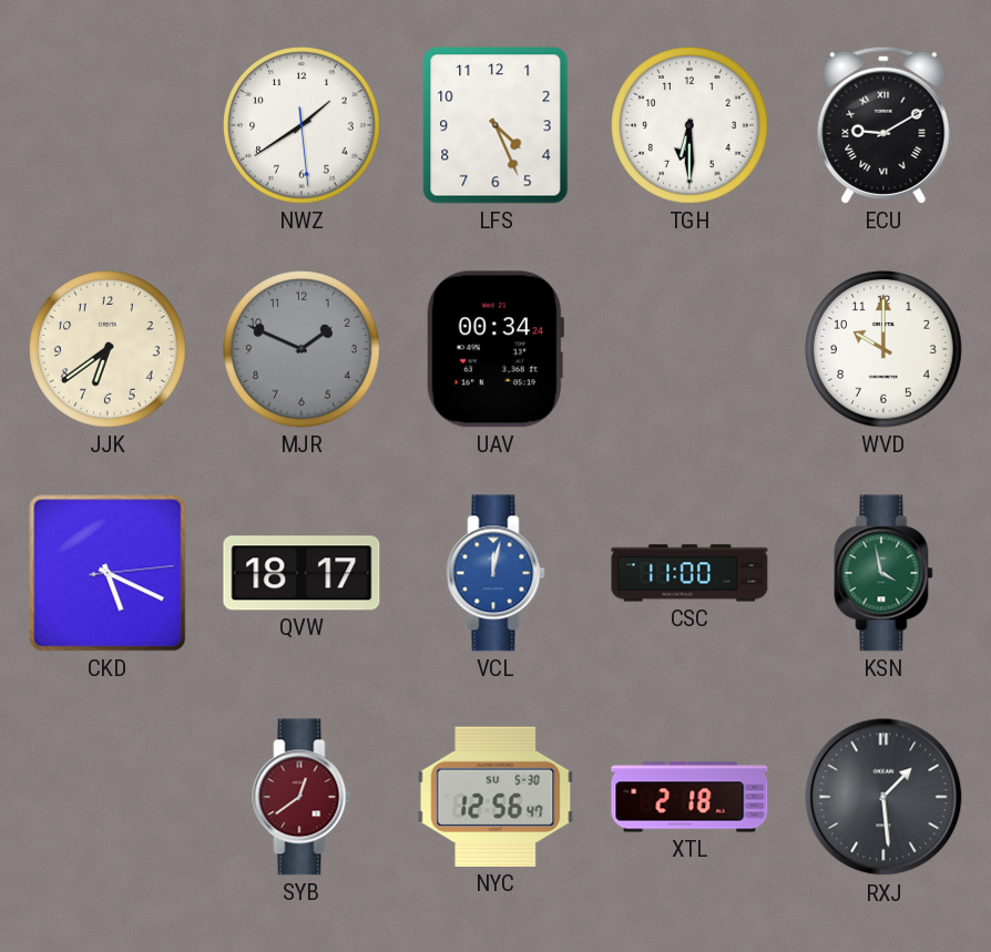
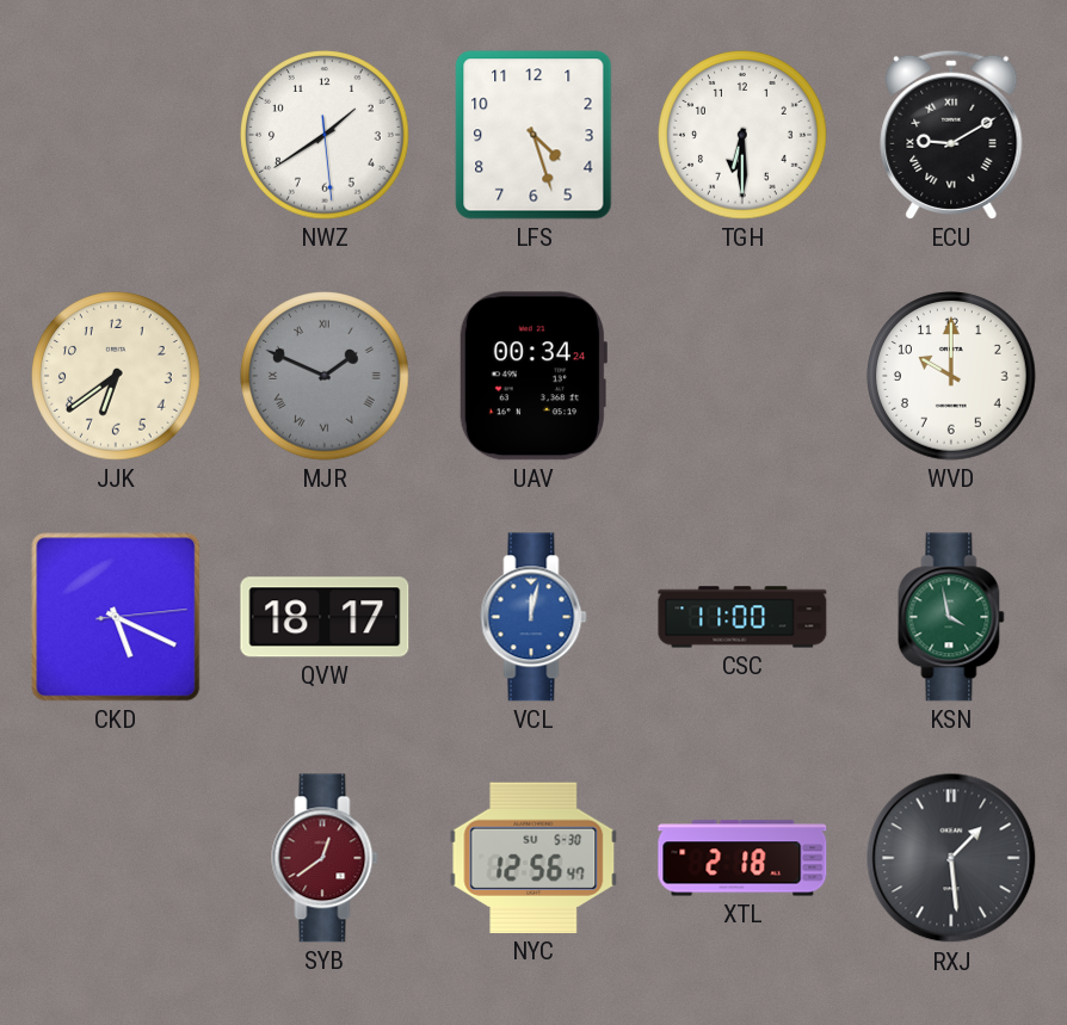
LFS: 4:26 -> 4:27 (533, 135)
MJR numerals: Arabic -> Roman (325, 376)
